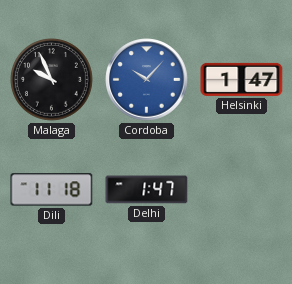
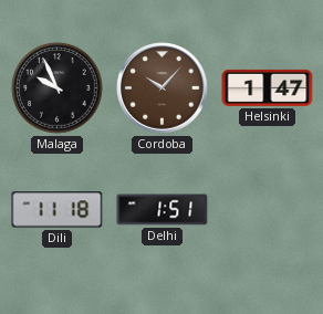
Cordoba dial: blue -> brown (163, 88)
Delhi: 1:47 -> 1:51 (163, 210)
